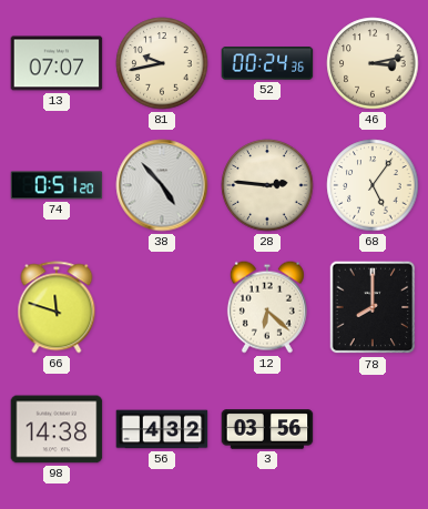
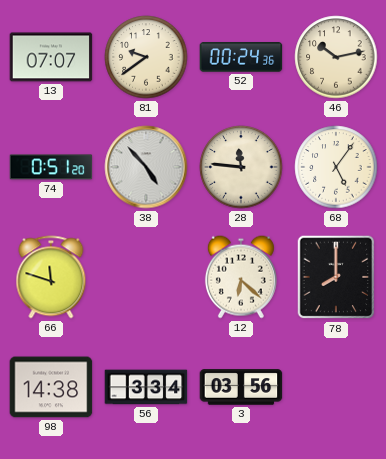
81: 9:43 -> 9:39 (146, 57)
46: 3:13 -> 10:13 (336, 57)
28: 2:46 -> 11:46 (241, 167)
56: 4:32 -> 3:34 (146, 387)
